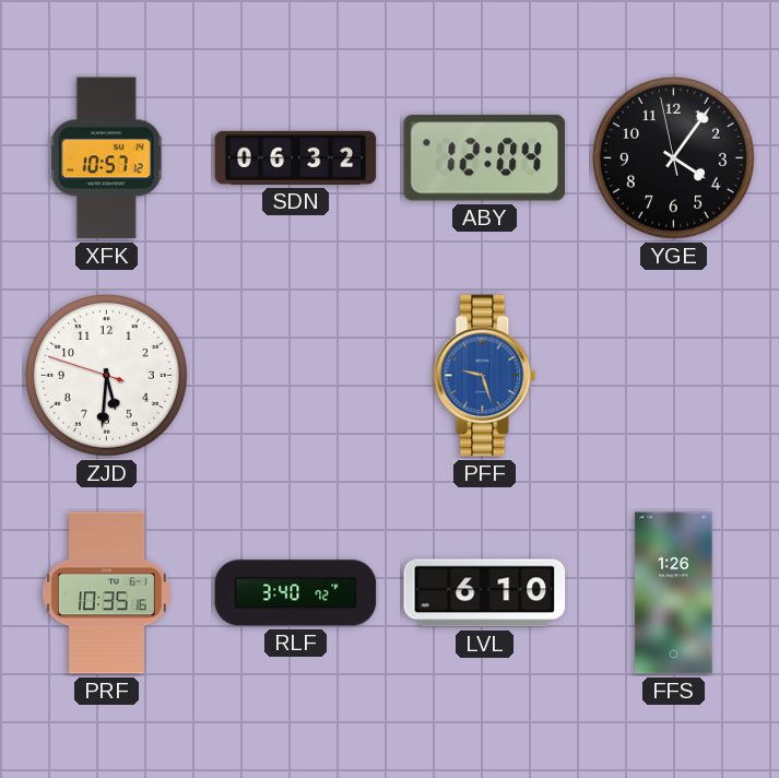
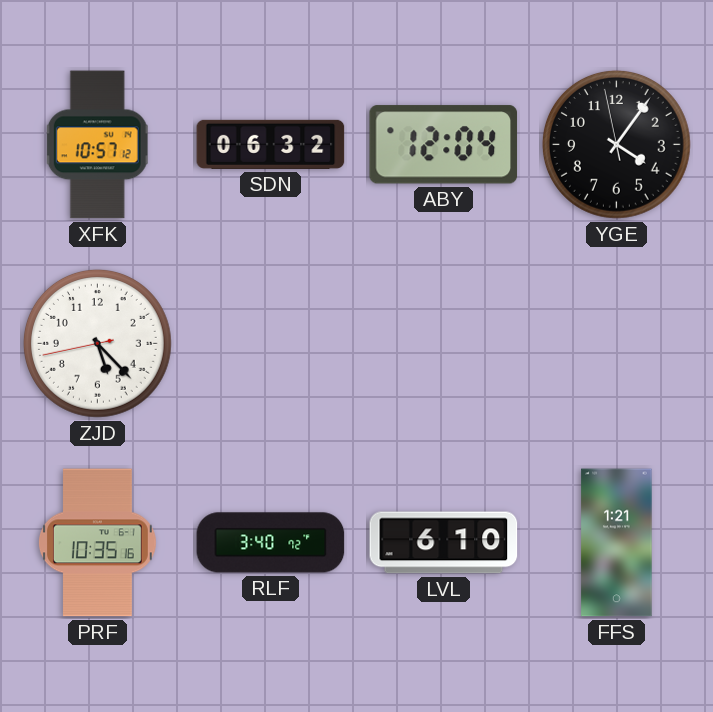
ZJD: 5:30 -> 5:22 (97, 343)
PFF: 9:27 -> none (485, 376)
FFS: 1:26 -> 1:21 (617, 543)
